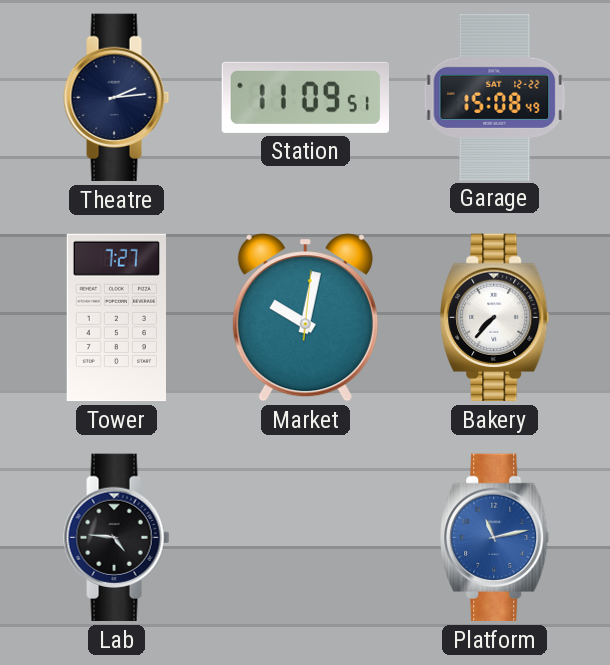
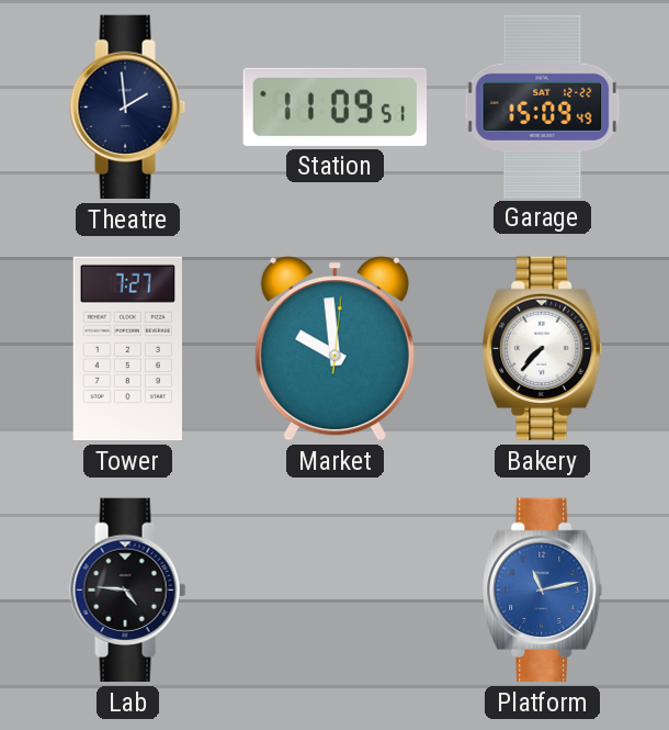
Theatre: 2:14 -> 1:59 (128, 108)
Garage: 15:08 -> 15:09 (543, 106)
Market: 10:02 -> 9:59 (334, 349)
